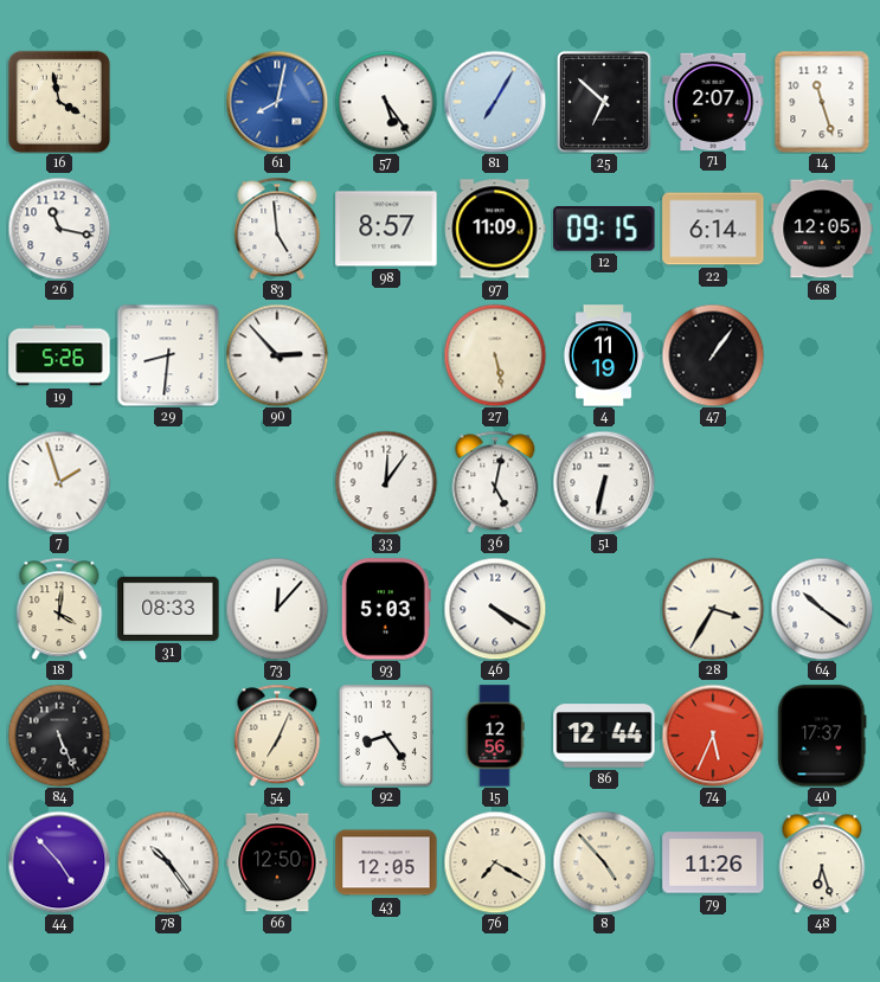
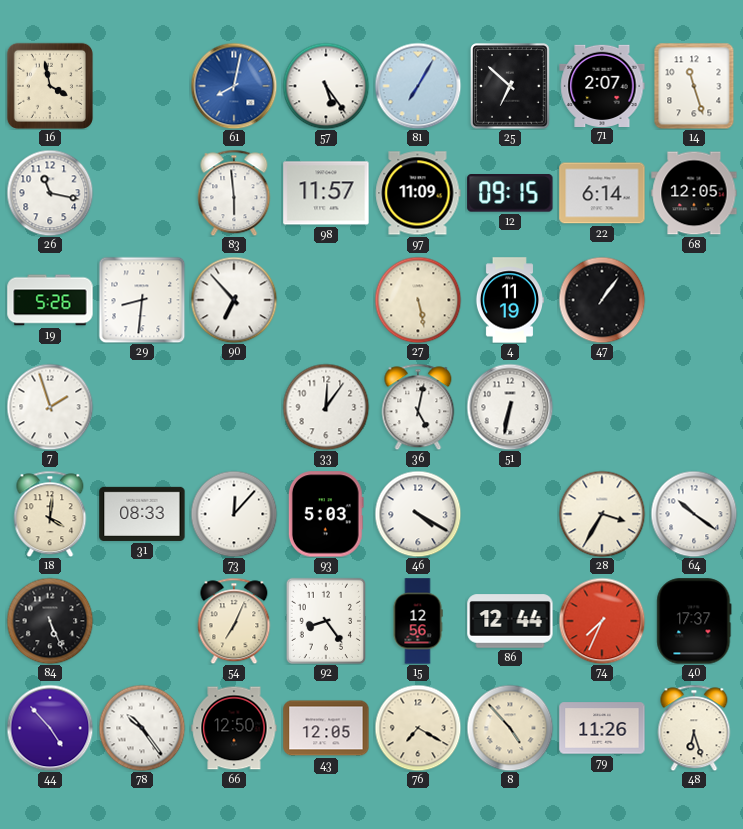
83: 4:59 -> 5:59 (234, 193)
98: 8:57 -> 11:57 (326, 193)
90: 2:53 -> 6:53 (234, 300)
74: 5:34 -> 7:34 (602, 621)
